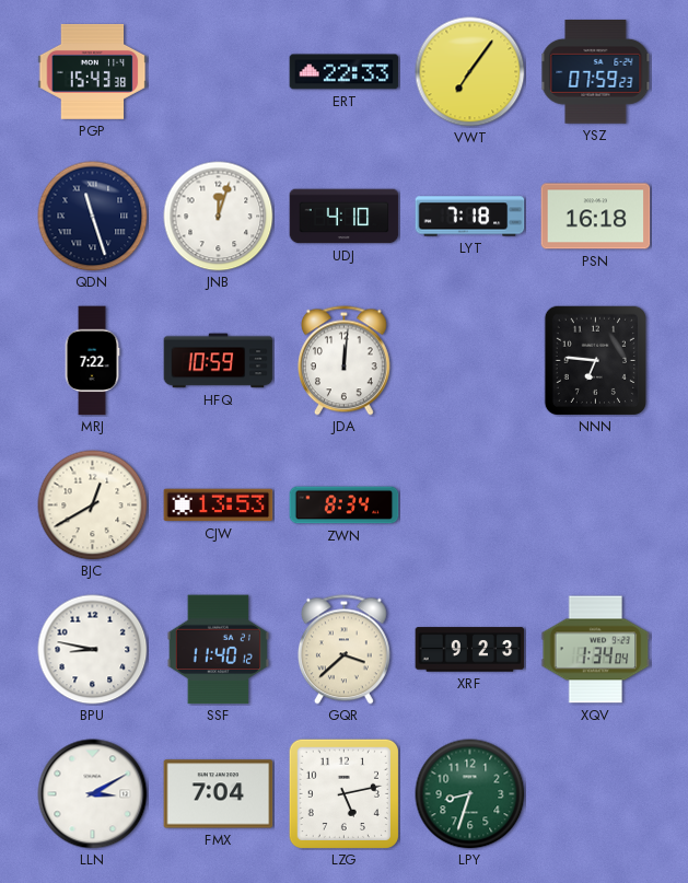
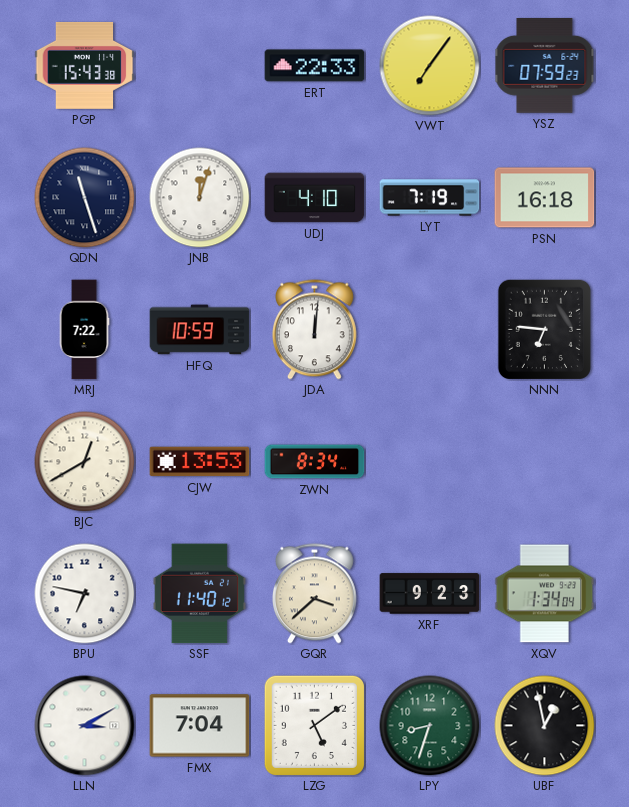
LYT: 7:18 -> 7:19 (430, 198)
BPU: 8:47 -> 6:47 (85, 594)
LZG: 5:13 -> 5:09 (314, 725)
UBF: none -> 12:58 (545, 726)
